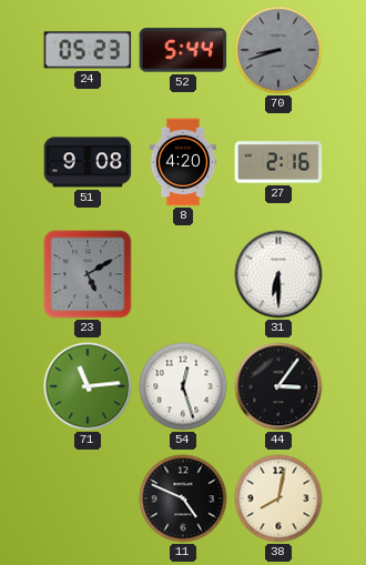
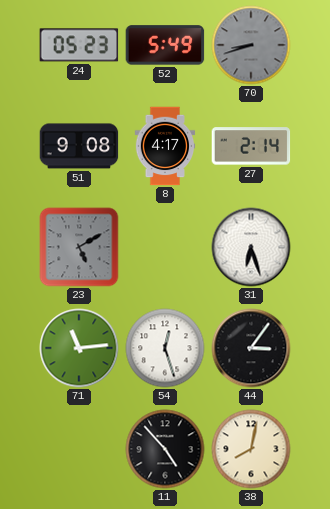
52: 5:44 -> 5:49 (165, 45)
8: 4:20 -> 4:17 (165, 146)
27: 2:16 -> 2:14 (251, 146)
31: 6:30 -> 6:27 (251, 247)
11: 4:49 -> 4:53 (165, 449)
